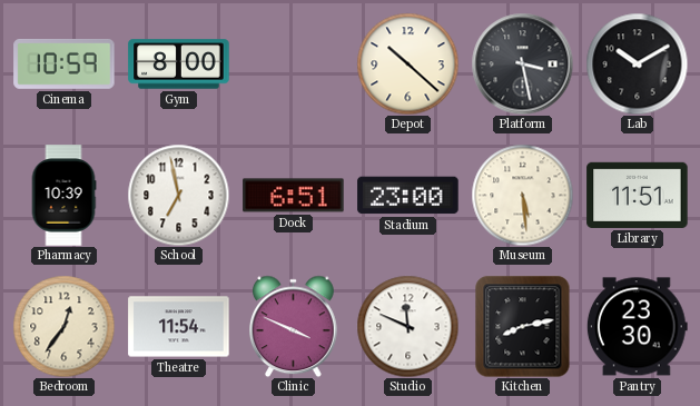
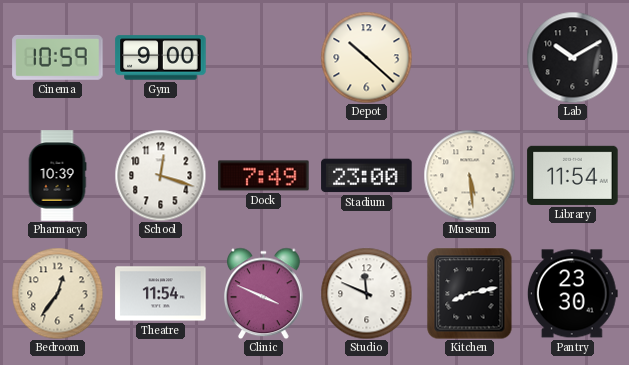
Gym: 8:00 -> 9:00 (161, 58)
Platform: 3:28 -> none (522, 63)
School: 6:58 -> 12:18 (160, 175)
Dock: 6:51 -> 7:49 (264, 176)
Library: 11:51 -> 11:54 (573, 175)
